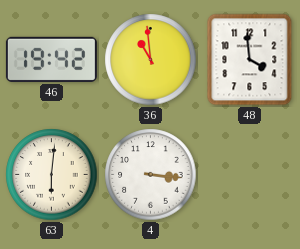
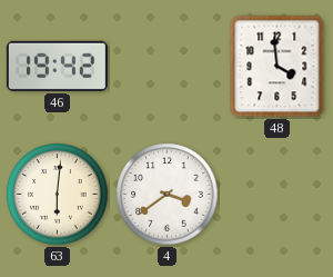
36: 10:59 -> none (151, 60)
4: 3:16 -> 3:39 (168, 195)
